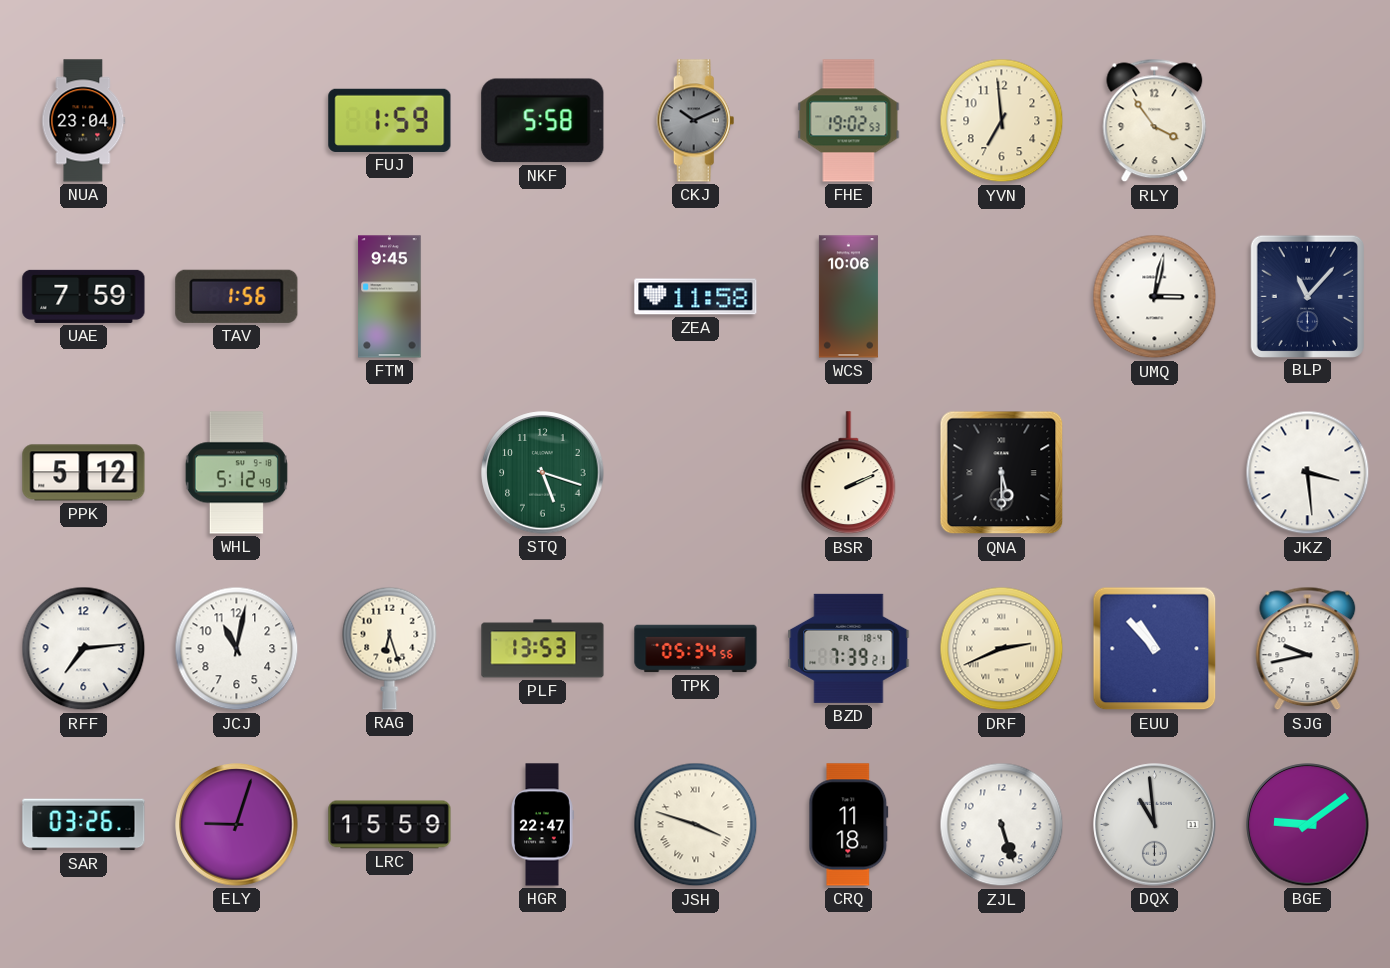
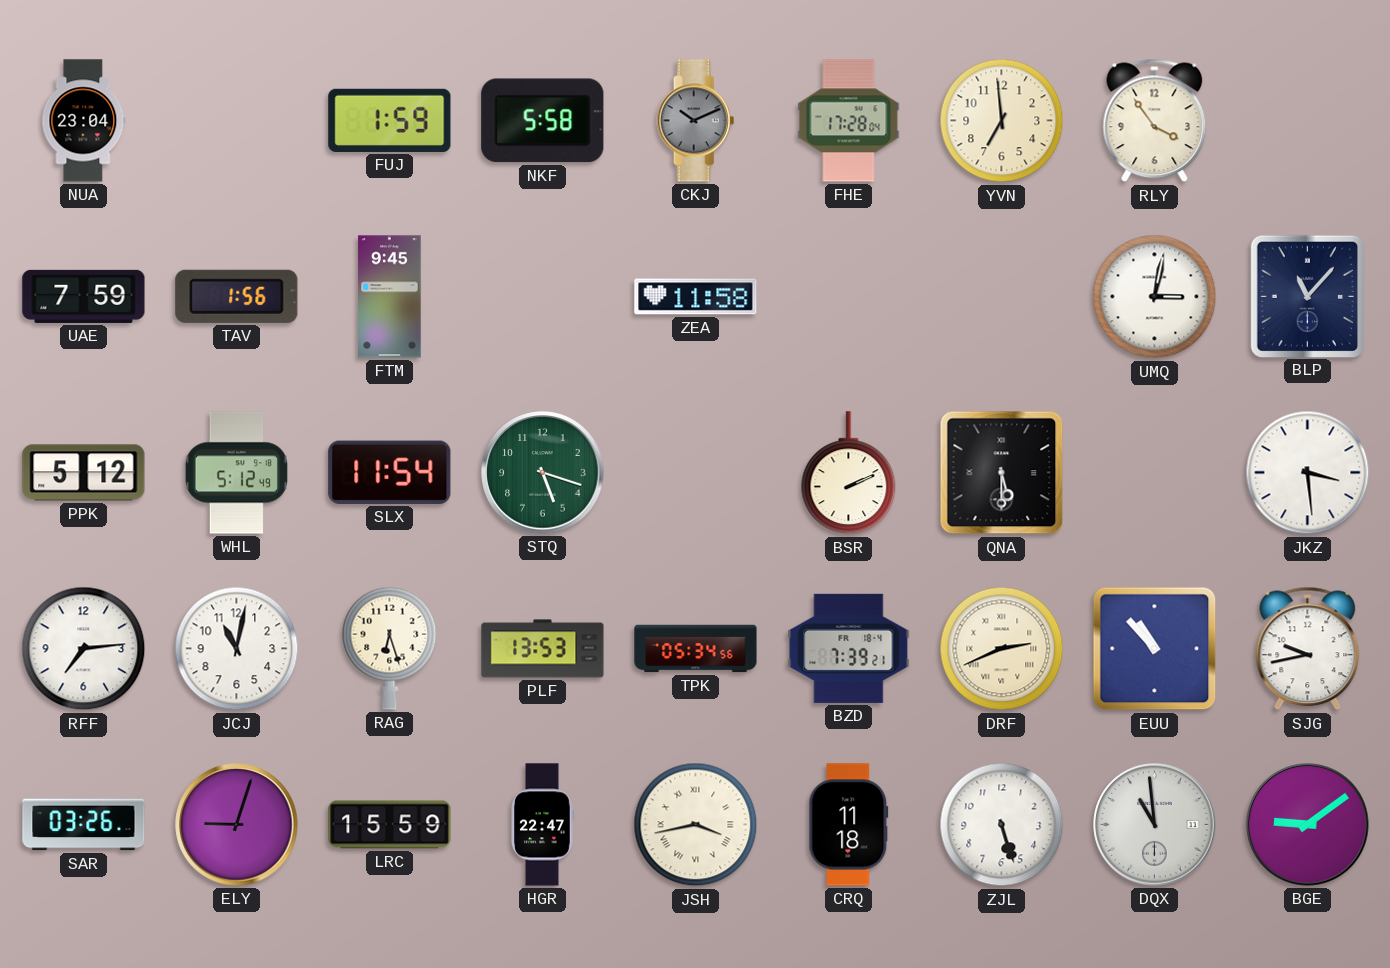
FHE: 19:02 -> 17:28 (849, 121)
WCS: 10:06 -> none (848, 297)
SLX: none -> 11:54 (390, 472)
JSH: 3:48 -> 3:43 (696, 825)
